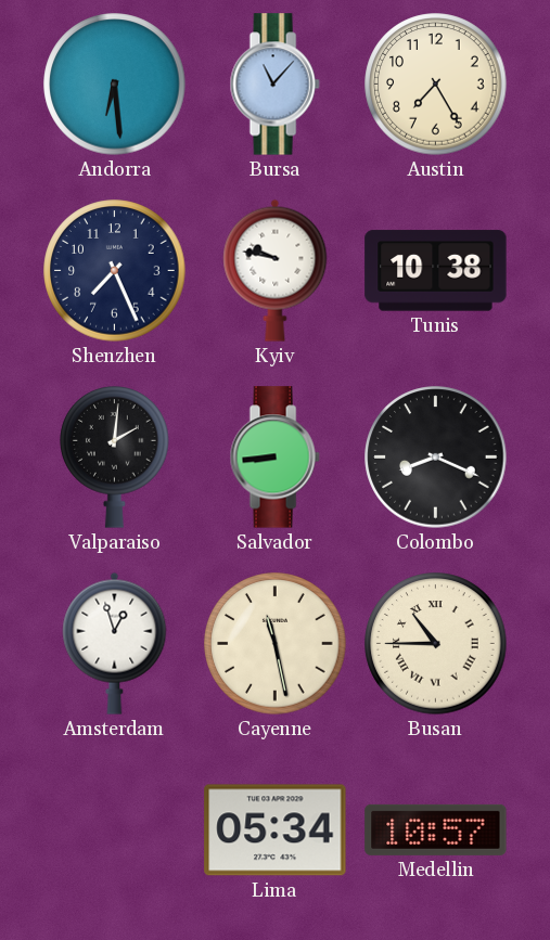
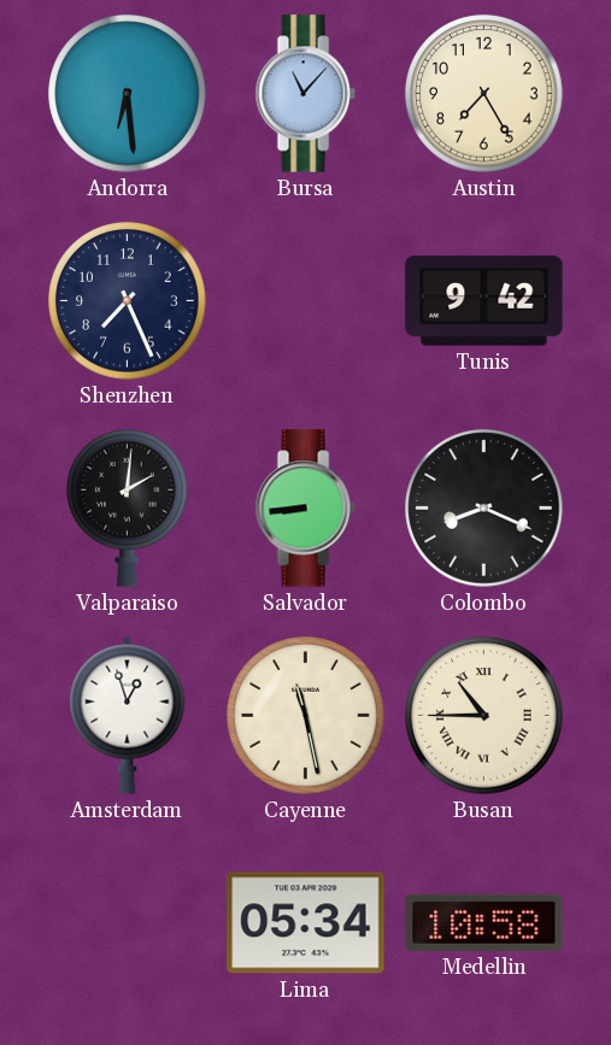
Kyiv: 9:47 -> none (276, 270)
Tunis: 10:38 -> 9:42 (484, 301)
Medellin: 10:57 -> 10:58 (484, 922)
